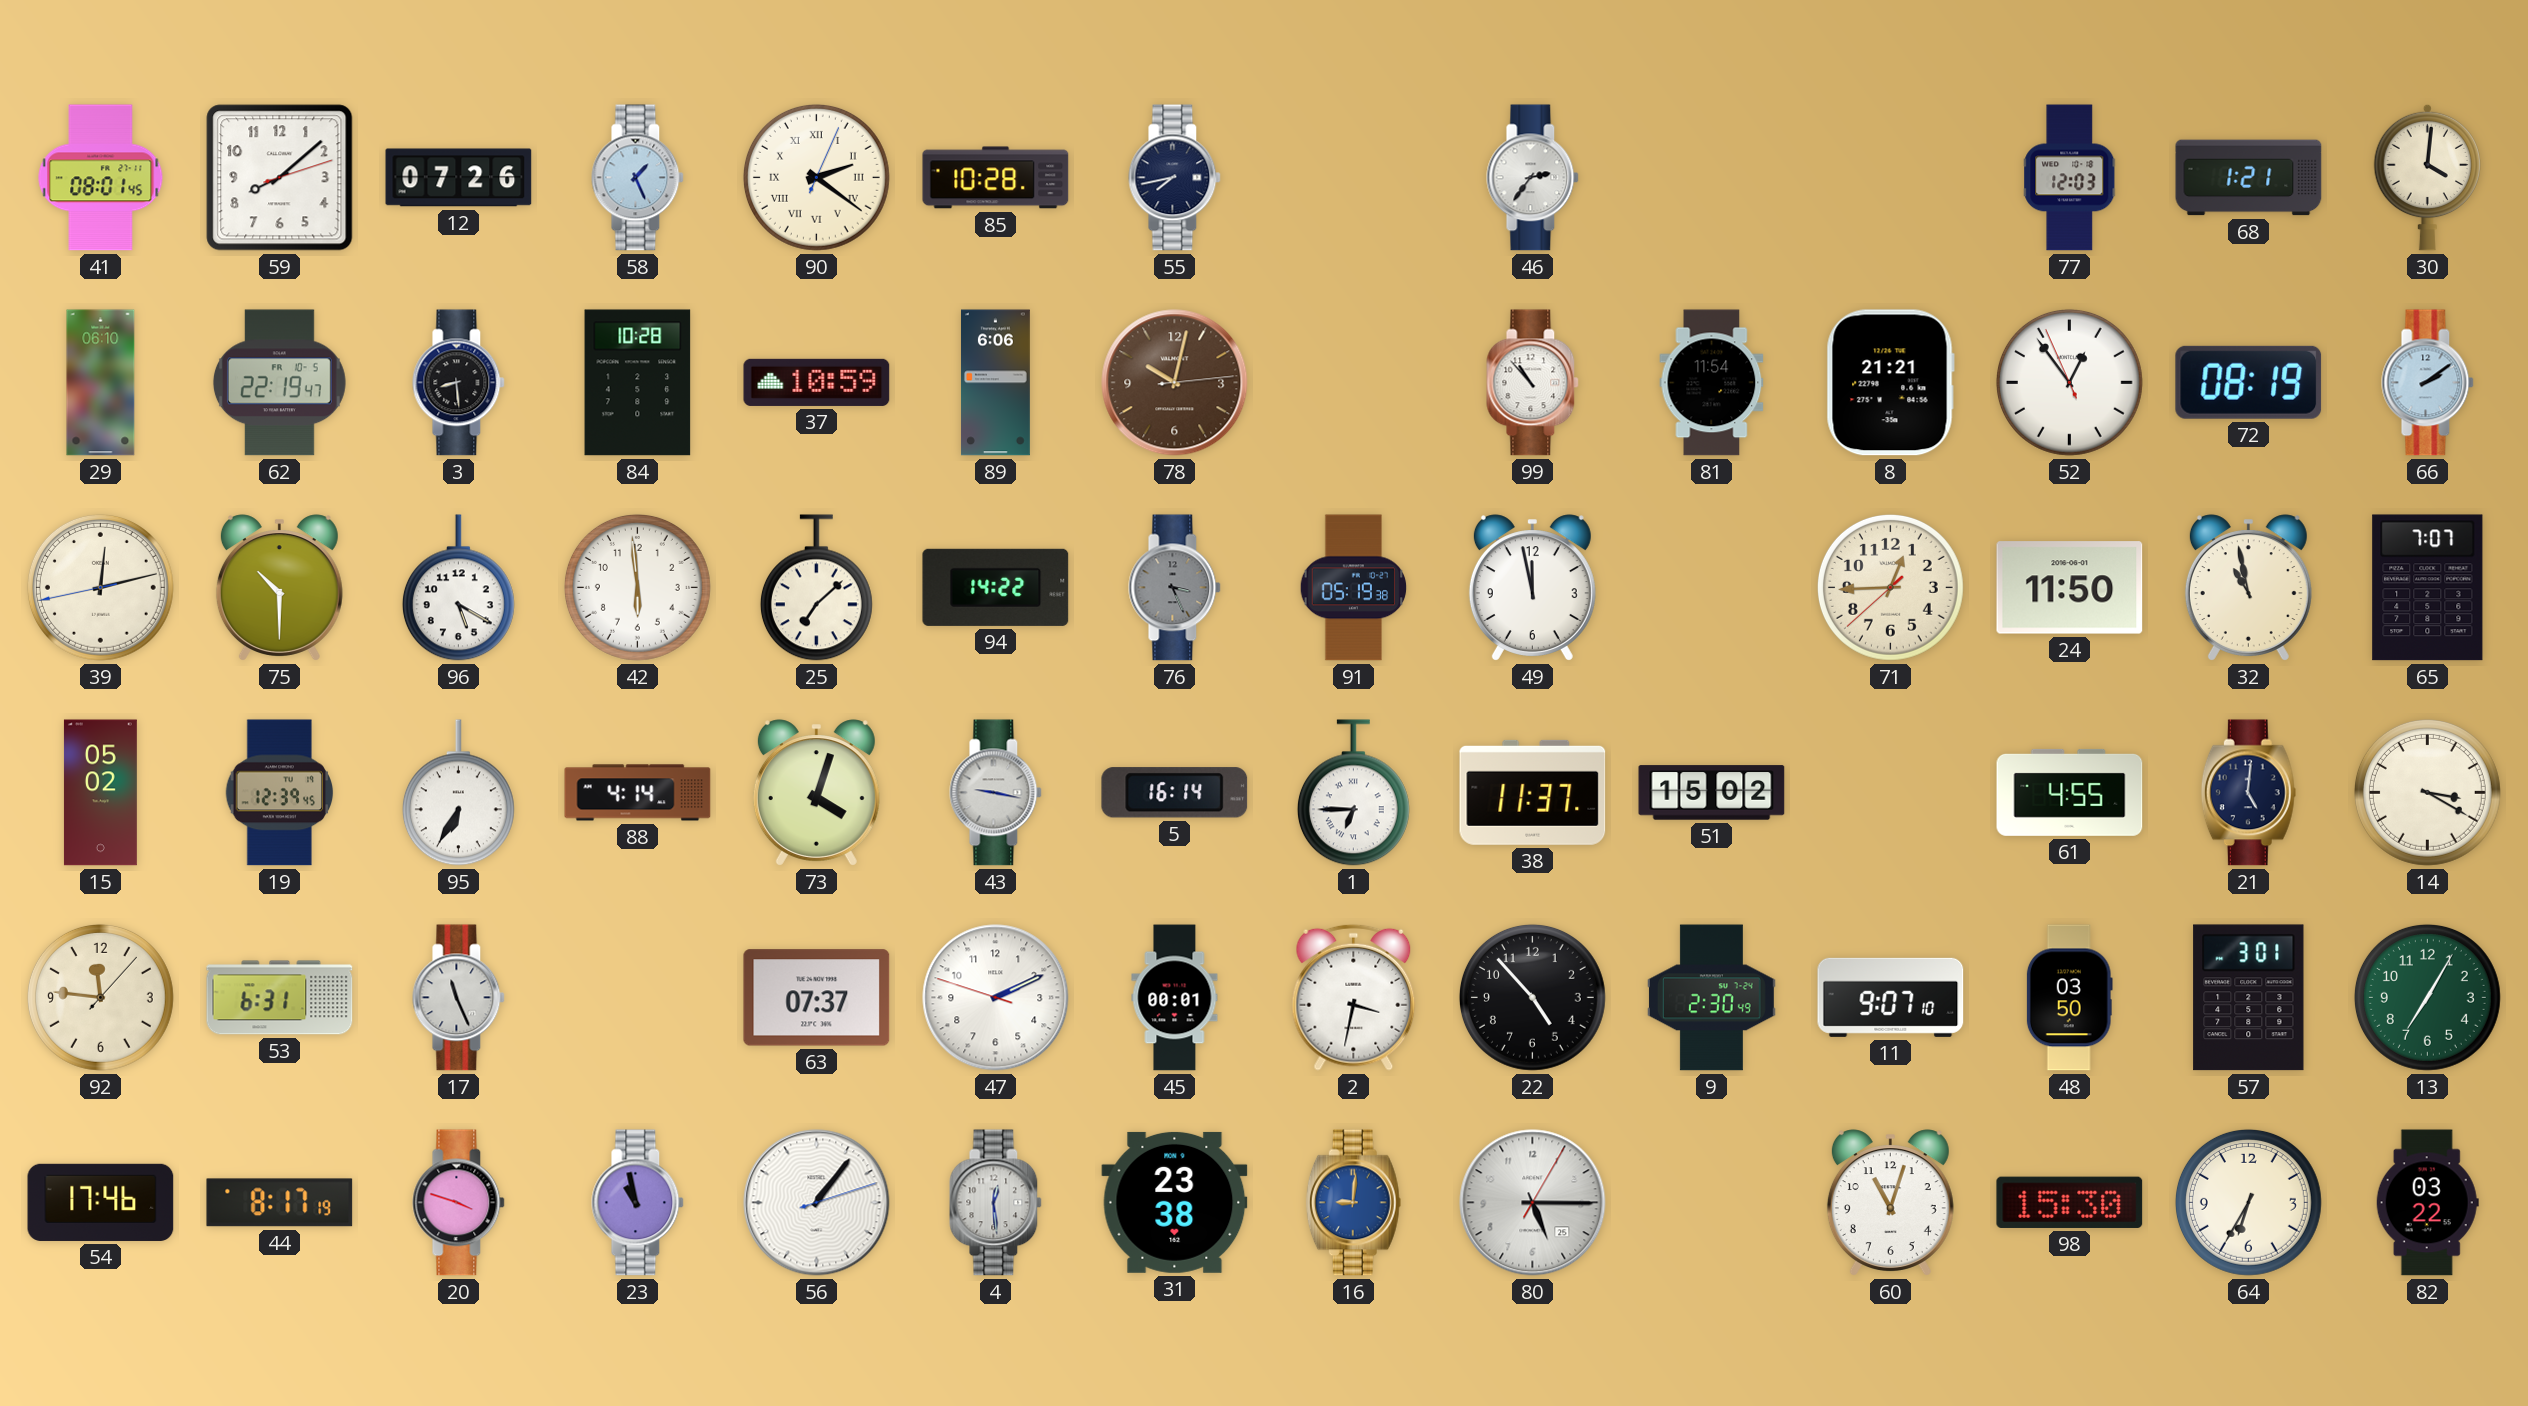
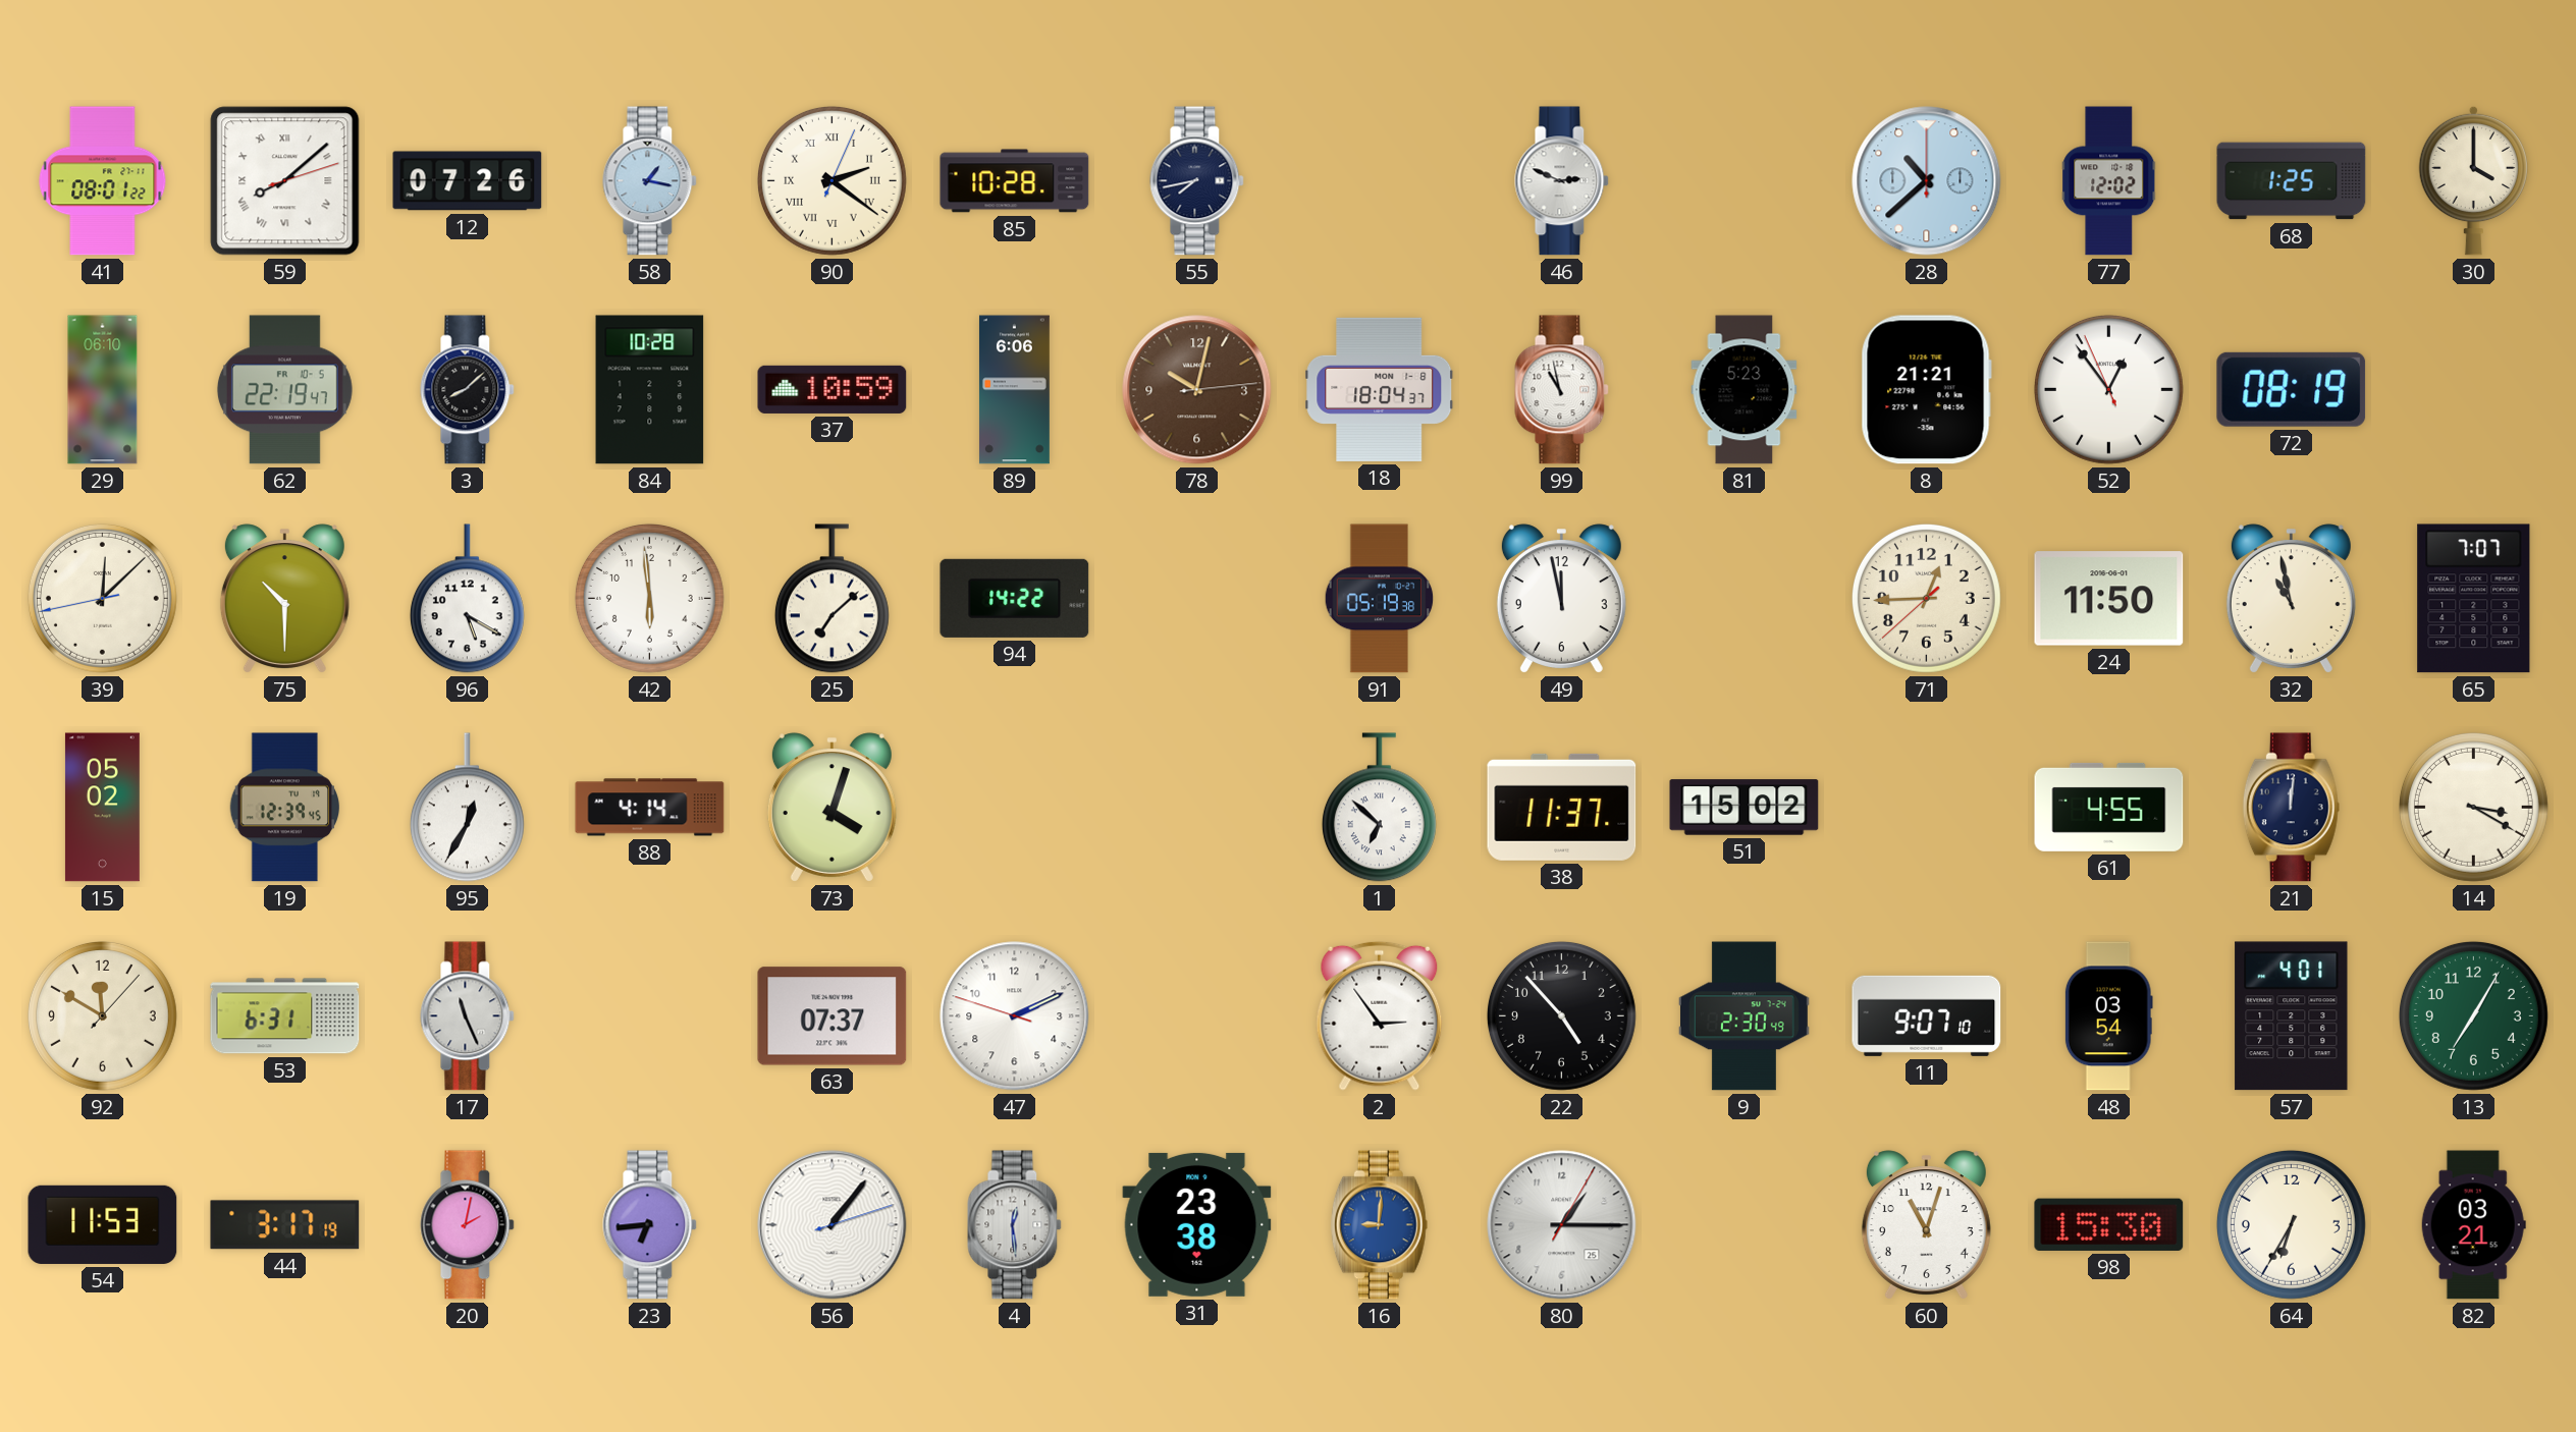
41: 08:01:45 -> 08:01:22 (103, 181)
59 numerals: Arabic -> Roman (285, 181)
58: 1:26 -> 1:17 (650, 181)
46: 2:36 -> 2:49 (1562, 181)
28: none -> 10:38 (1927, 181)
77: 12:03 -> 12:02 (2109, 181)
68: 1:21 -> 1:25 (2292, 181)
30: 4:01 -> 4:00 (2474, 180)
3: 8:29 -> 8:08 (468, 390)
18: none -> 18:04 (1380, 389)
99: 10:53 -> 10:58 (1562, 390)
81: 11:54 -> 5:23 (1745, 390)
66: 2:09 -> none (2428, 383)
39: 12:12 -> 12:07 (102, 598)
76: 3:26 -> none (1175, 588)
95: 6:35 -> 12:35 (467, 808)
43: 9:17 -> none (996, 793)
5: 16:14 -> none (1175, 793)
1: 6:45 -> 6:52 (1379, 808)
21: 5:01 -> 12:01 (2291, 808)
92: 11:46 -> 11:50 (102, 1015)
45: 00:01 -> none (1175, 998)
2: 3:32 -> 2:54 (1380, 1015)
48: 03:50 -> 03:54 (2108, 1016)
57: 3:01 -> 4:01 (2292, 1016)
54: 17:46 -> 11:53 (103, 1224)
44: 8:17 -> 3:17 (285, 1225)
20: 3:48 -> 2:02 (468, 1225)
23: 10:58 -> 6:44 (650, 1225)
80: 5:15 -> 1:15 (1562, 1225)
82: 03:22 -> 03:21 (2473, 1225)
